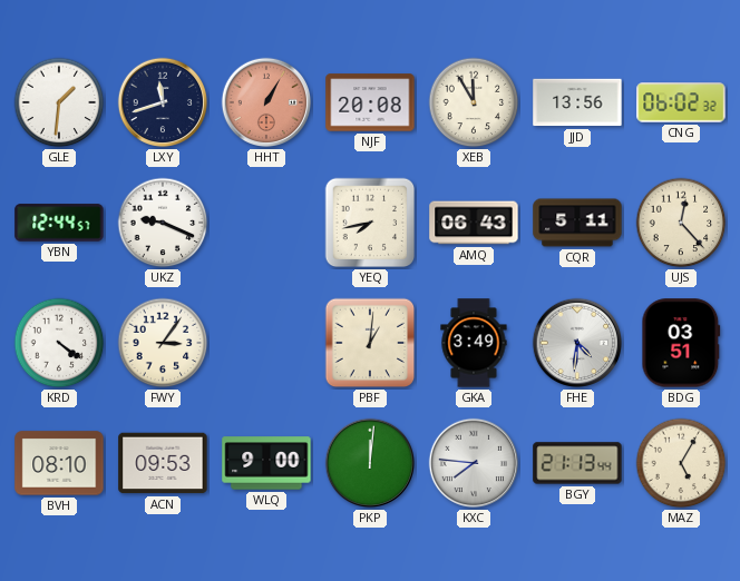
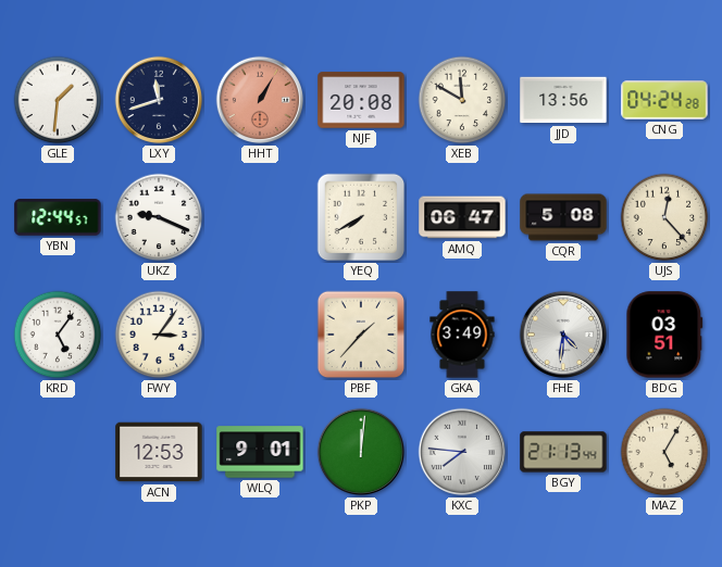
XEB: 11:55 -> 11:50 (462, 100)
CNG: 06:02 -> 04:24 (664, 100)
YEQ: 7:43 -> 7:40 (361, 217)
AMQ: 06:43 -> 06:47 (462, 217)
CQR: 5:11 -> 5:08 (563, 217)
KRD: 4:21 -> 5:06 (58, 335)
PBF: 1:01 -> 1:37 (361, 335)
BVH: 08:10 -> none (59, 463)
ACN: 09:53 -> 12:53 (159, 452)
WLQ: 9:00 -> 9:01 (260, 452)
